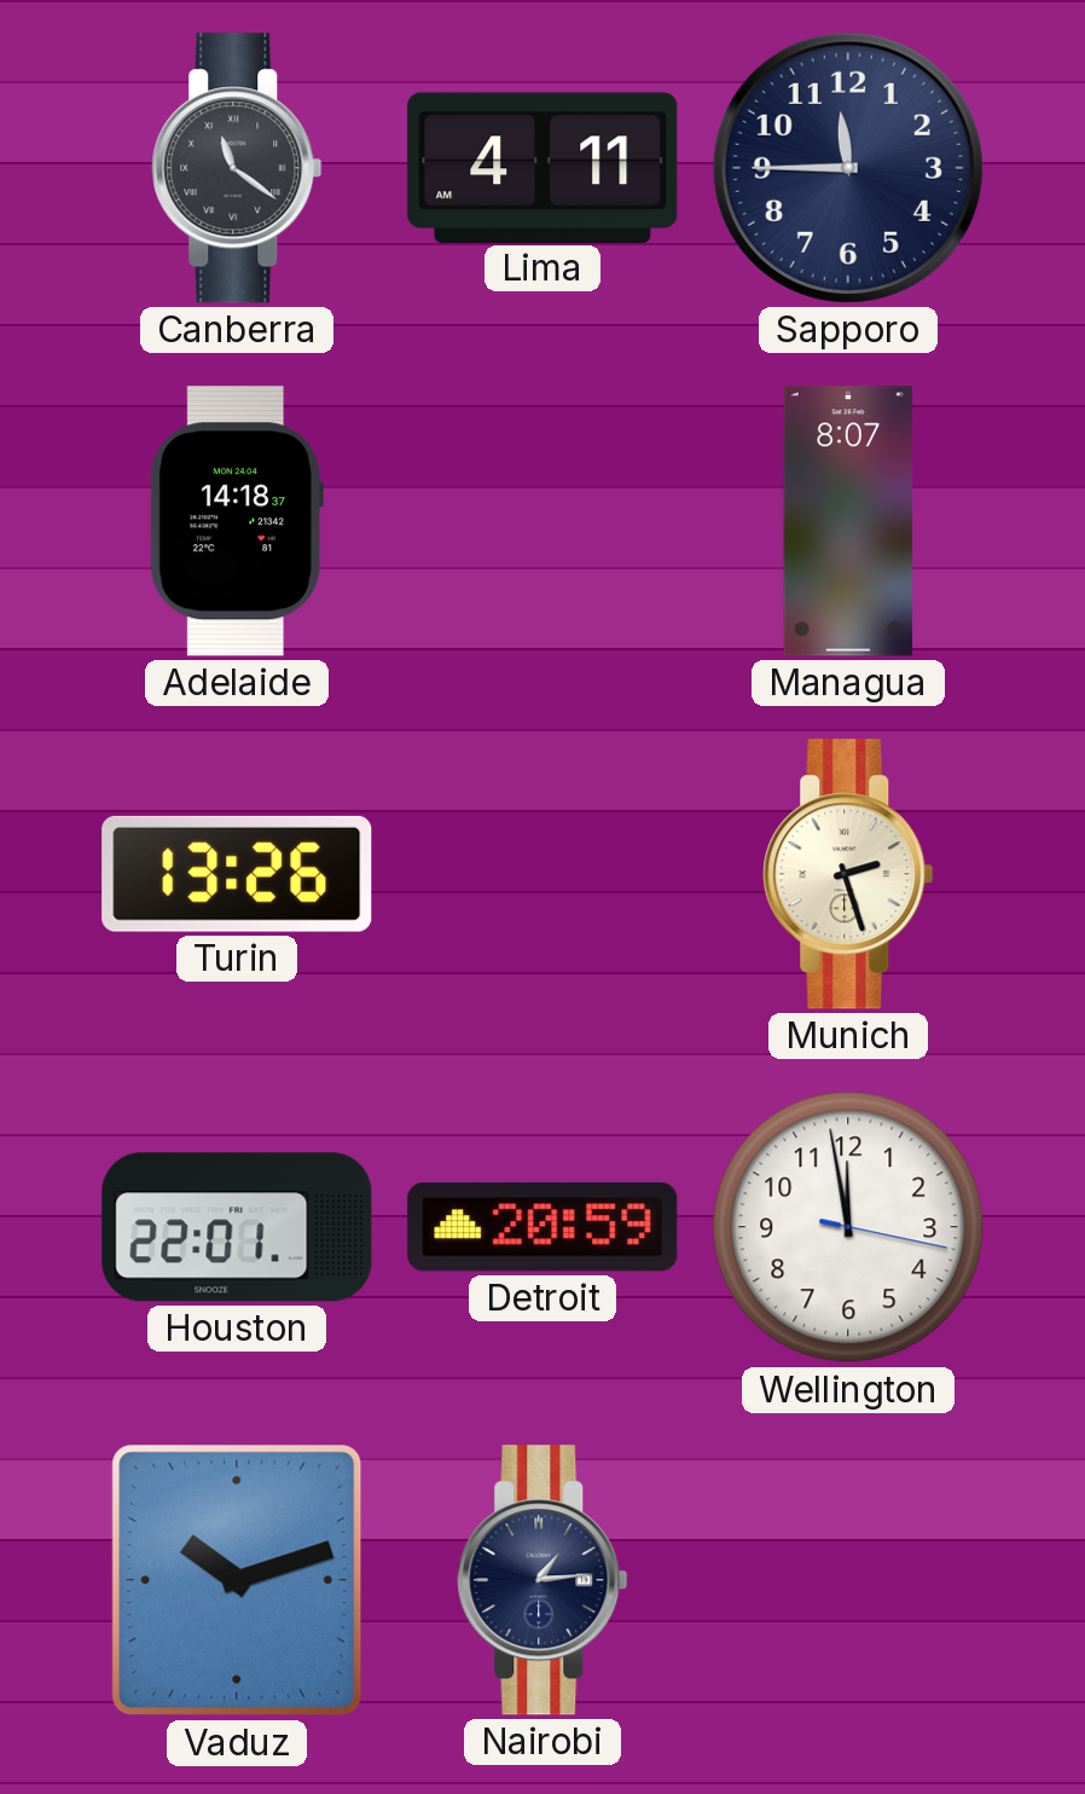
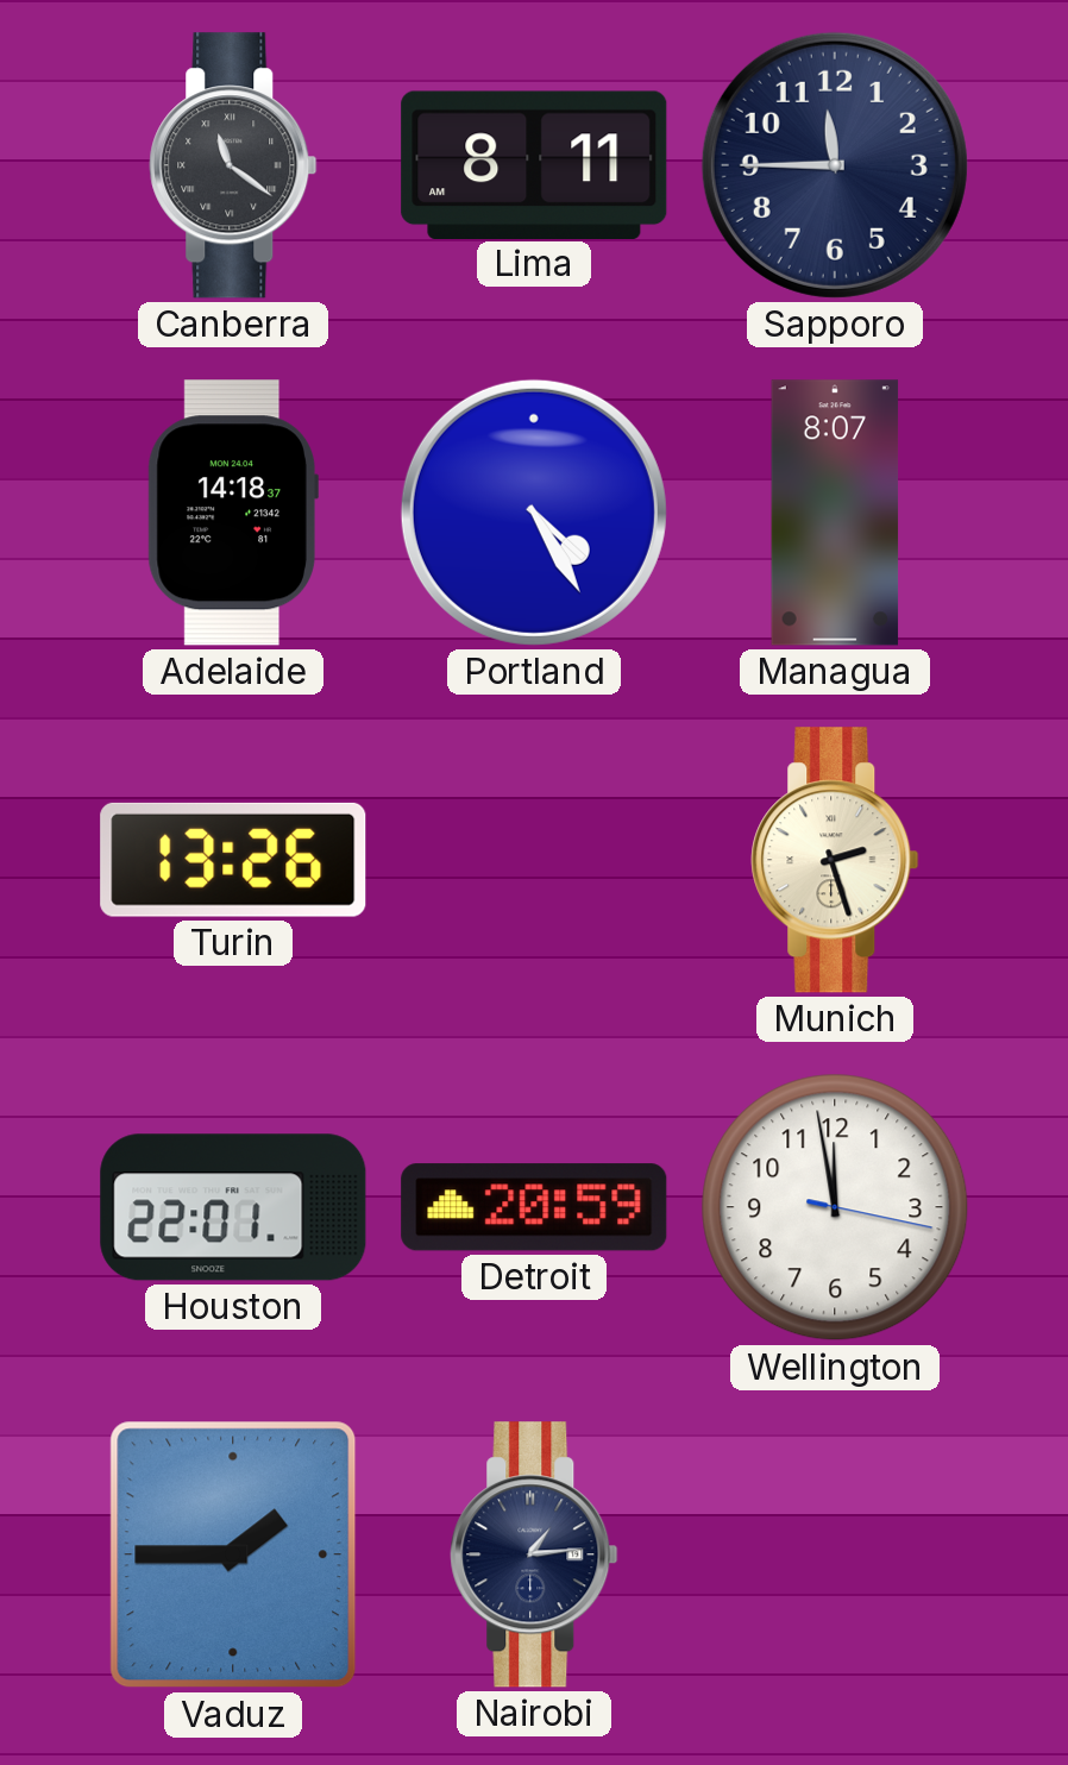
Lima: 4:11 -> 8:11 (534, 164)
Portland: none -> 4:25 (534, 513)
Vaduz: 10:12 -> 1:45 (233, 1554)
